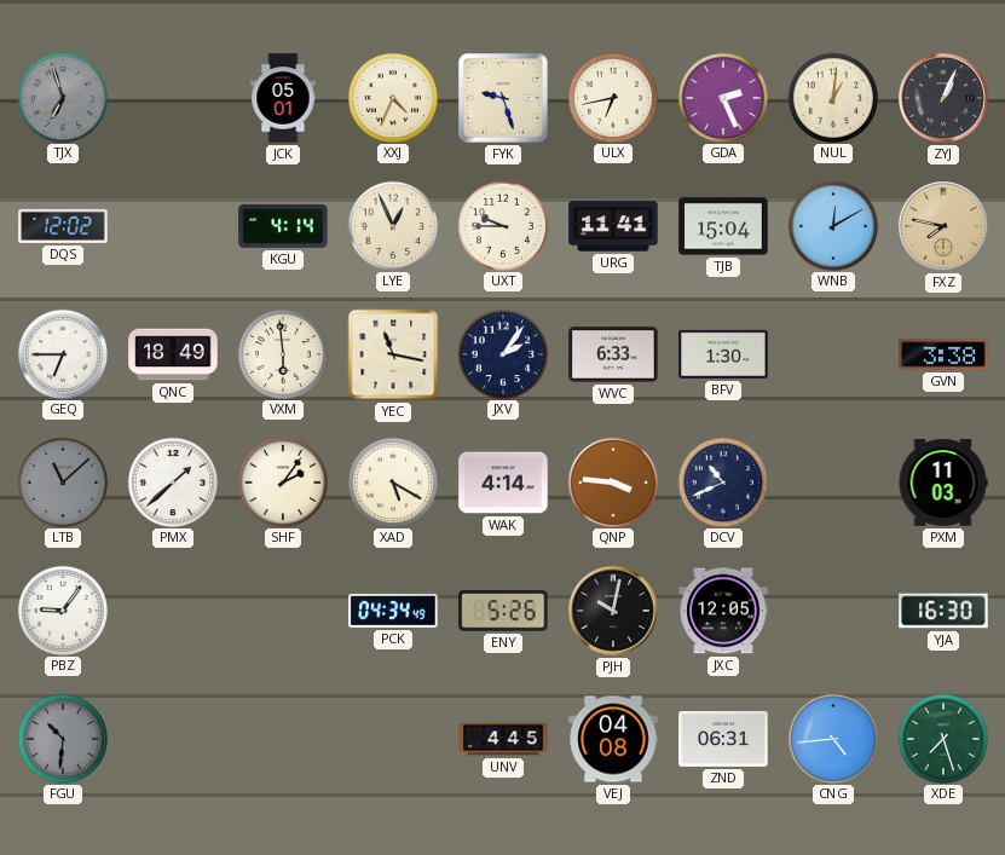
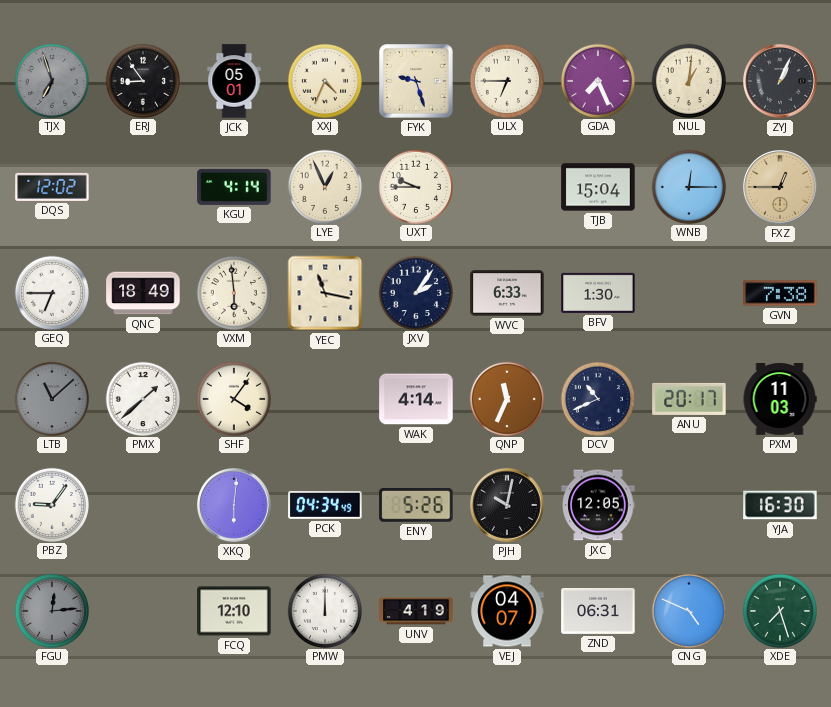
ERJ: none -> 8:54 (142, 80)
ULX: 6:43 -> 6:45 (506, 80)
GDA: 2:26 -> 7:26 (597, 80)
URG: 11:41 -> none (613, 226)
WNB: 12:10 -> 12:15 (688, 186)
FXZ: 7:47 -> 12:45 (781, 188)
GVN: 3:38 -> 7:38 (780, 293)
SHF: 2:06 -> 4:06 (233, 398)
XAD: 5:20 -> none (392, 481)
QNP: 3:46 -> 11:34 (506, 398)
ANU: none -> 20:17 (689, 399)
XKQ: none -> 6:01 (235, 506)
FGU: 10:31 -> 12:14 (51, 610)
FCQ: none -> 12:10 (234, 611)
PMW: none -> 12:00 (324, 610)
UNV: 4:45 -> 4:19 (416, 611)
VEJ: 04:08 -> 04:07 (507, 611)
CNG: 4:44 -> 4:49 (688, 610)
